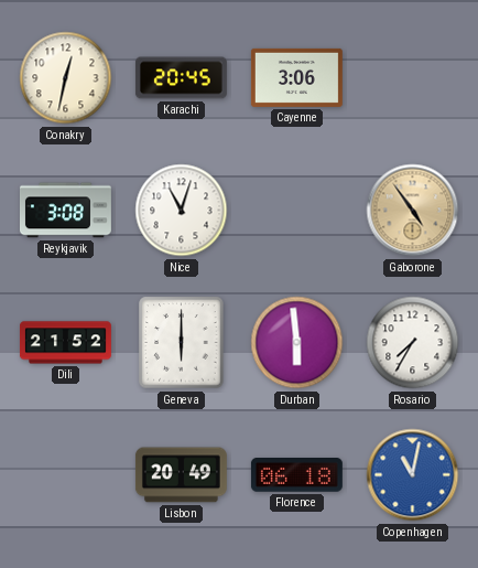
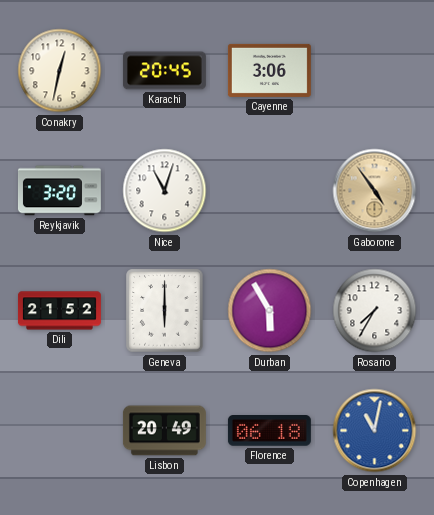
Reykjavik: 3:08 -> 3:20 (59, 191)
Durban: 5:59 -> 5:55 (270, 311)
